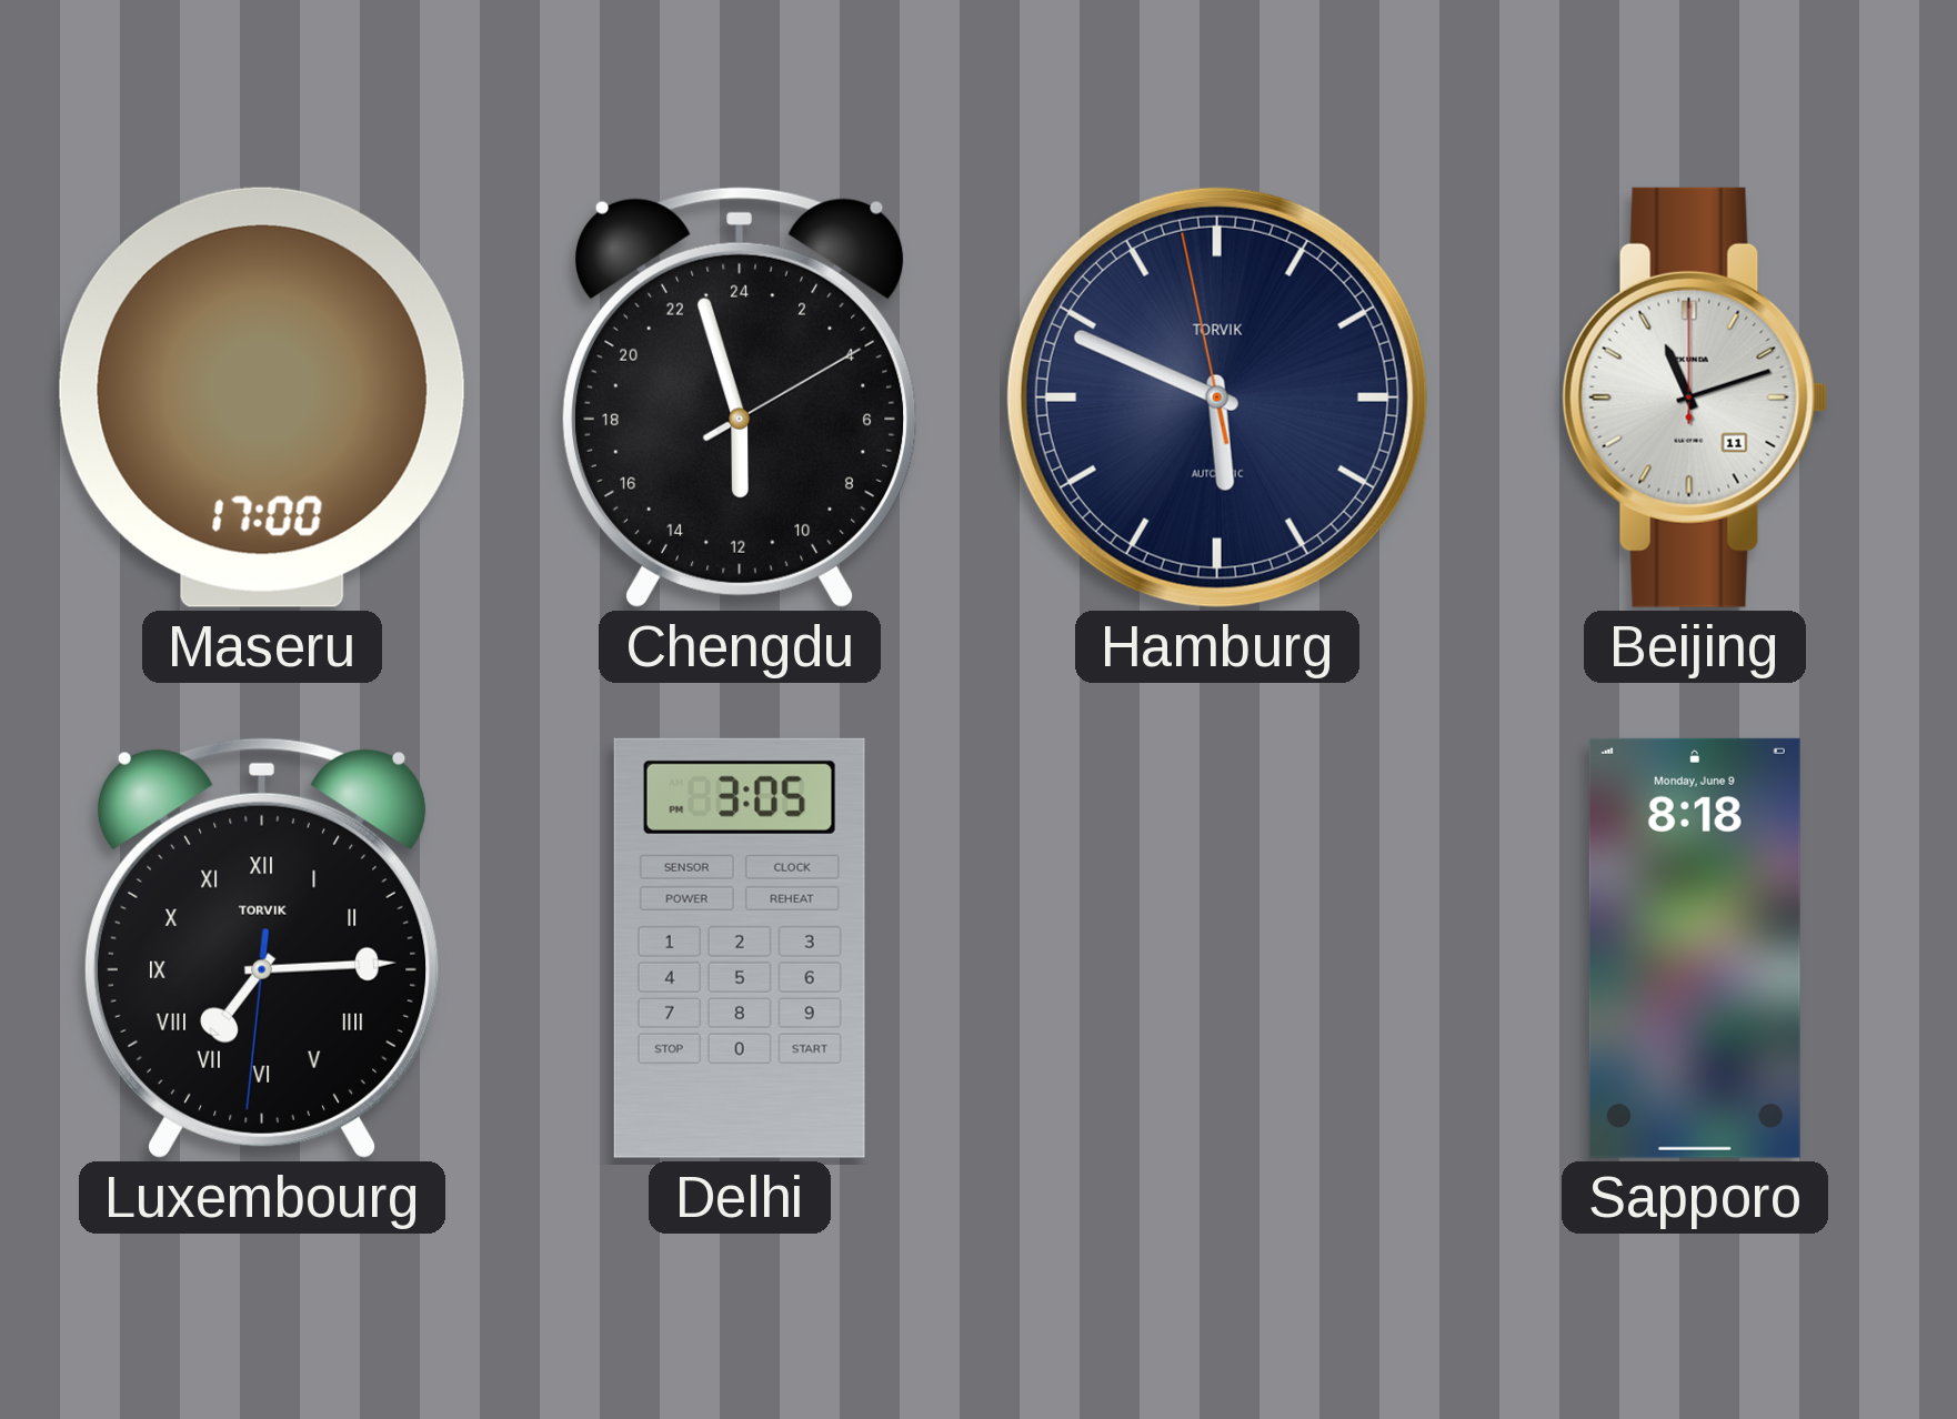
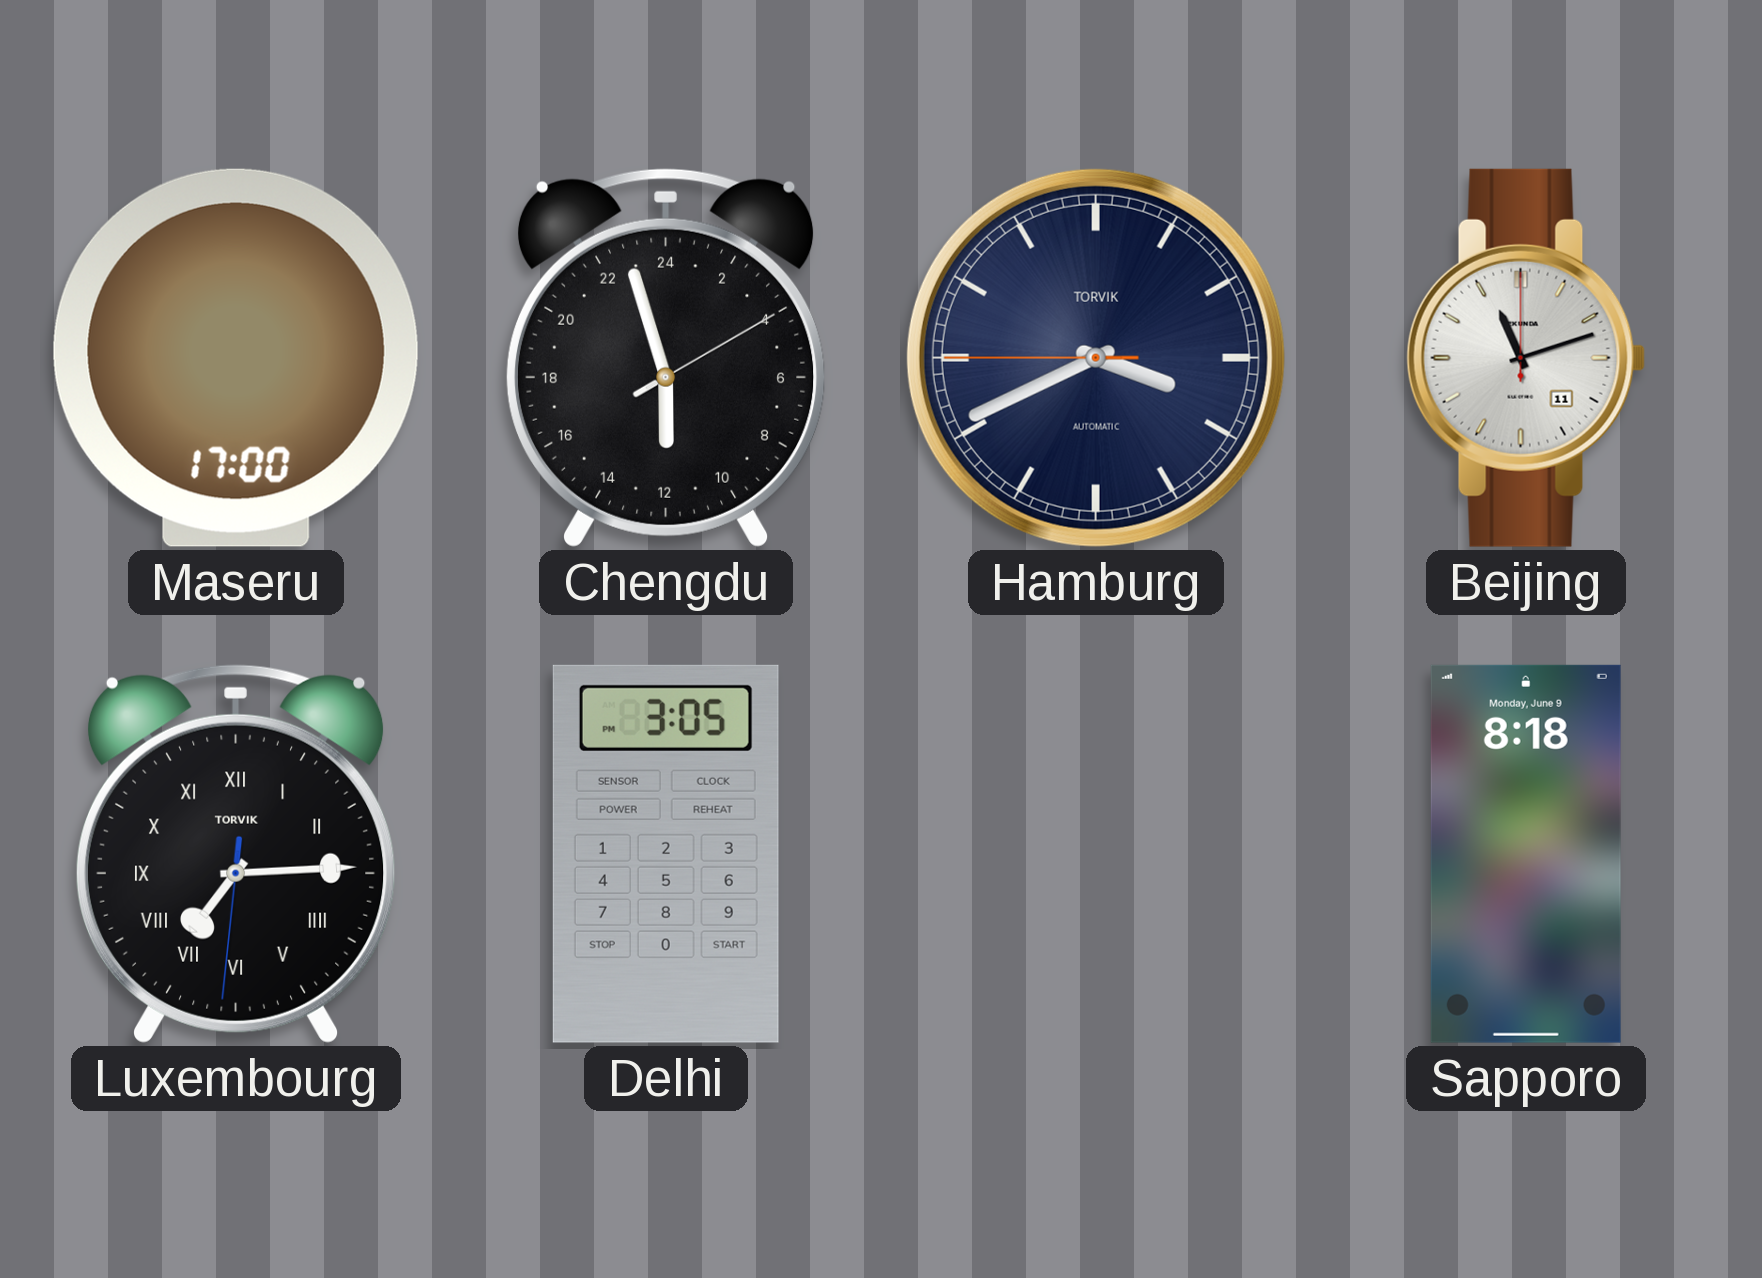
Hamburg: 5:48 -> 3:40 (1096, 358)
